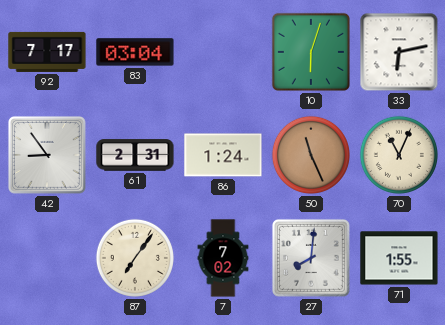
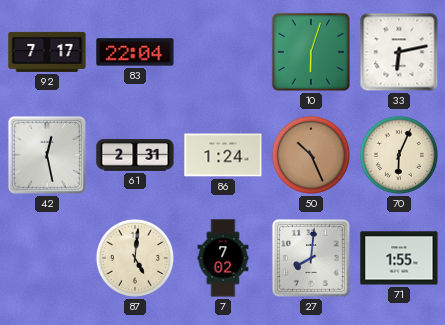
83: 03:04 -> 22:04 (135, 52)
42: 8:54 -> 12:28 (47, 155)
50: 11:26 -> 10:26 (311, 155)
70: 11:04 -> 6:04 (399, 155)
87: 7:06 -> 5:01 (135, 258)
